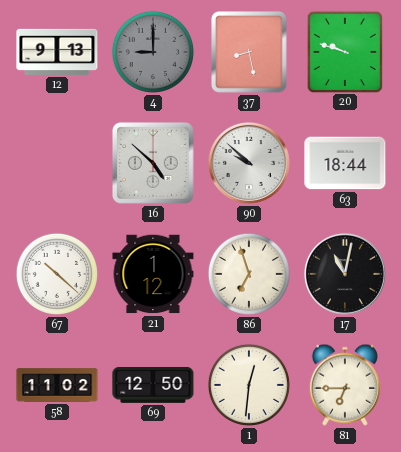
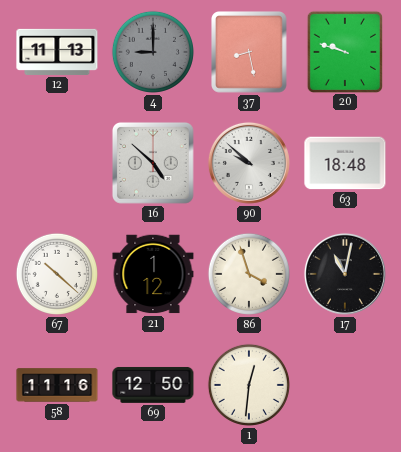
12: 9:13 -> 11:13 (57, 52)
63: 18:44 -> 18:48 (345, 163)
86: 6:57 -> 3:57 (249, 274)
58: 11:02 -> 11:16 (57, 385)
81: 6:45 -> none (345, 385)
